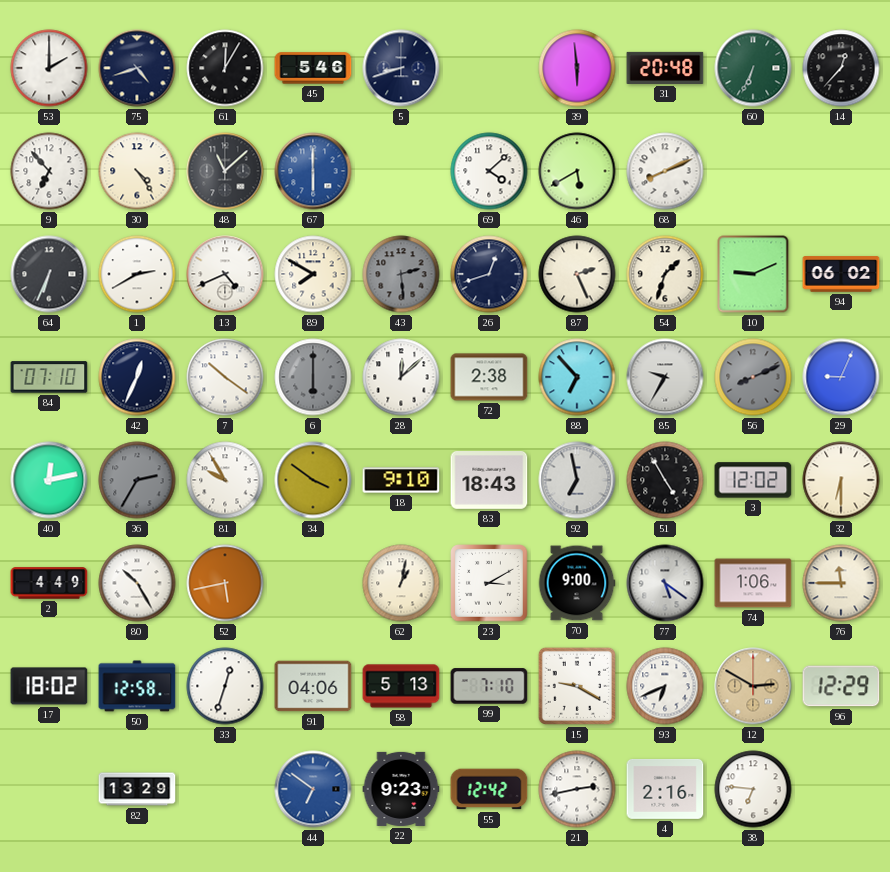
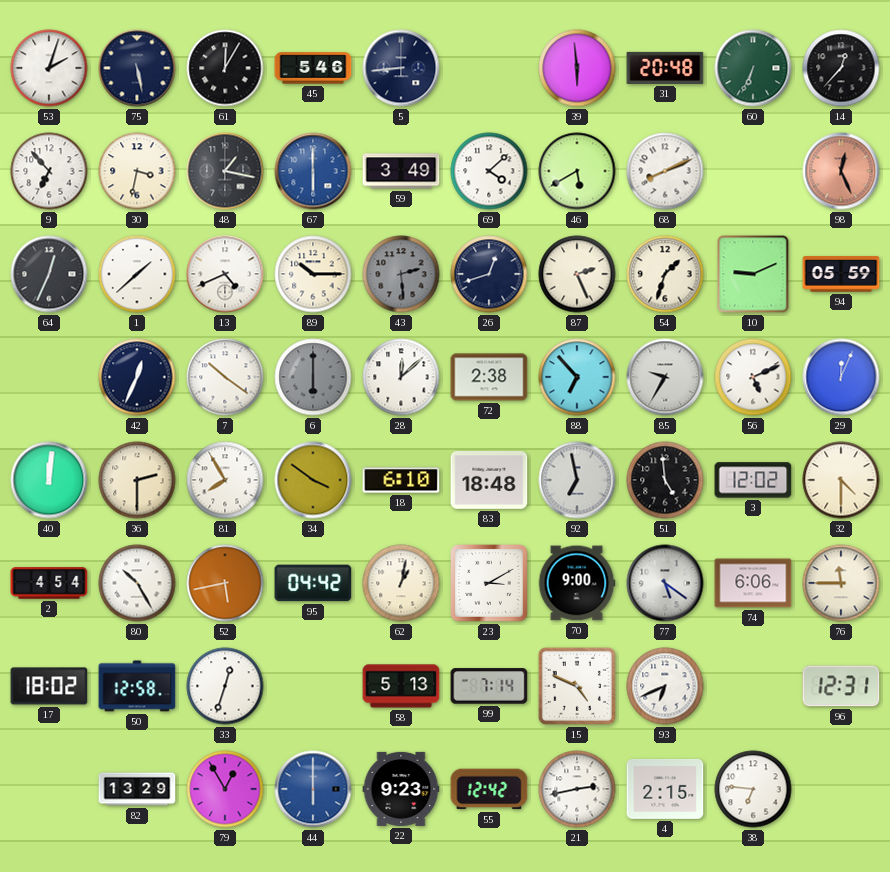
53: 2:00 -> 2:03 (49, 68)
75: 4:42 -> 5:28 (137, 68)
5: 8:42 -> 8:44 (401, 68)
30: 4:24 -> 3:32 (137, 171)
48: 11:08 -> 1:17 (225, 171)
59: none -> 3:49 (401, 171)
98: none -> 12:26 (841, 171)
64: 6:34 -> 12:34 (49, 274)
1: 2:40 -> 1:38 (137, 274)
89: 7:50 -> 10:15 (313, 274)
94: 06:02 -> 05:59 (841, 274)
84: 07:10 -> none (49, 377)
56: 8:11 -> 5:11 (753, 377)
56 dial: grey -> white (753, 377)
29: 9:04 -> 12:04 (841, 377)
40: 12:13 -> 12:01 (49, 480)
36: 2:35 -> 2:30 (137, 480)
36 dial: grey -> cream (137, 480)
81: 9:55 -> 7:55 (225, 480)
18: 9:10 -> 6:10 (401, 480)
83: 18:43 -> 18:48 (489, 481)
51: 4:55 -> 4:59 (665, 480)
32: 6:30 -> 4:30 (841, 480)
2: 4:49 -> 4:54 (49, 583)
95: none -> 04:42 (313, 583)
74: 1:06 -> 6:06 (753, 583)
91: 04:06 -> none (313, 686)
99: 7:10 -> 7:14 (489, 686)
15: 9:20 -> 4:49 (577, 686)
12: 2:50 -> none (753, 686)
96: 12:29 -> 12:31 (841, 686)
79: none -> 12:55 (225, 789)
44: 6:51 -> 6:00 (313, 789)
4: 2:16 -> 2:15 (665, 789)
